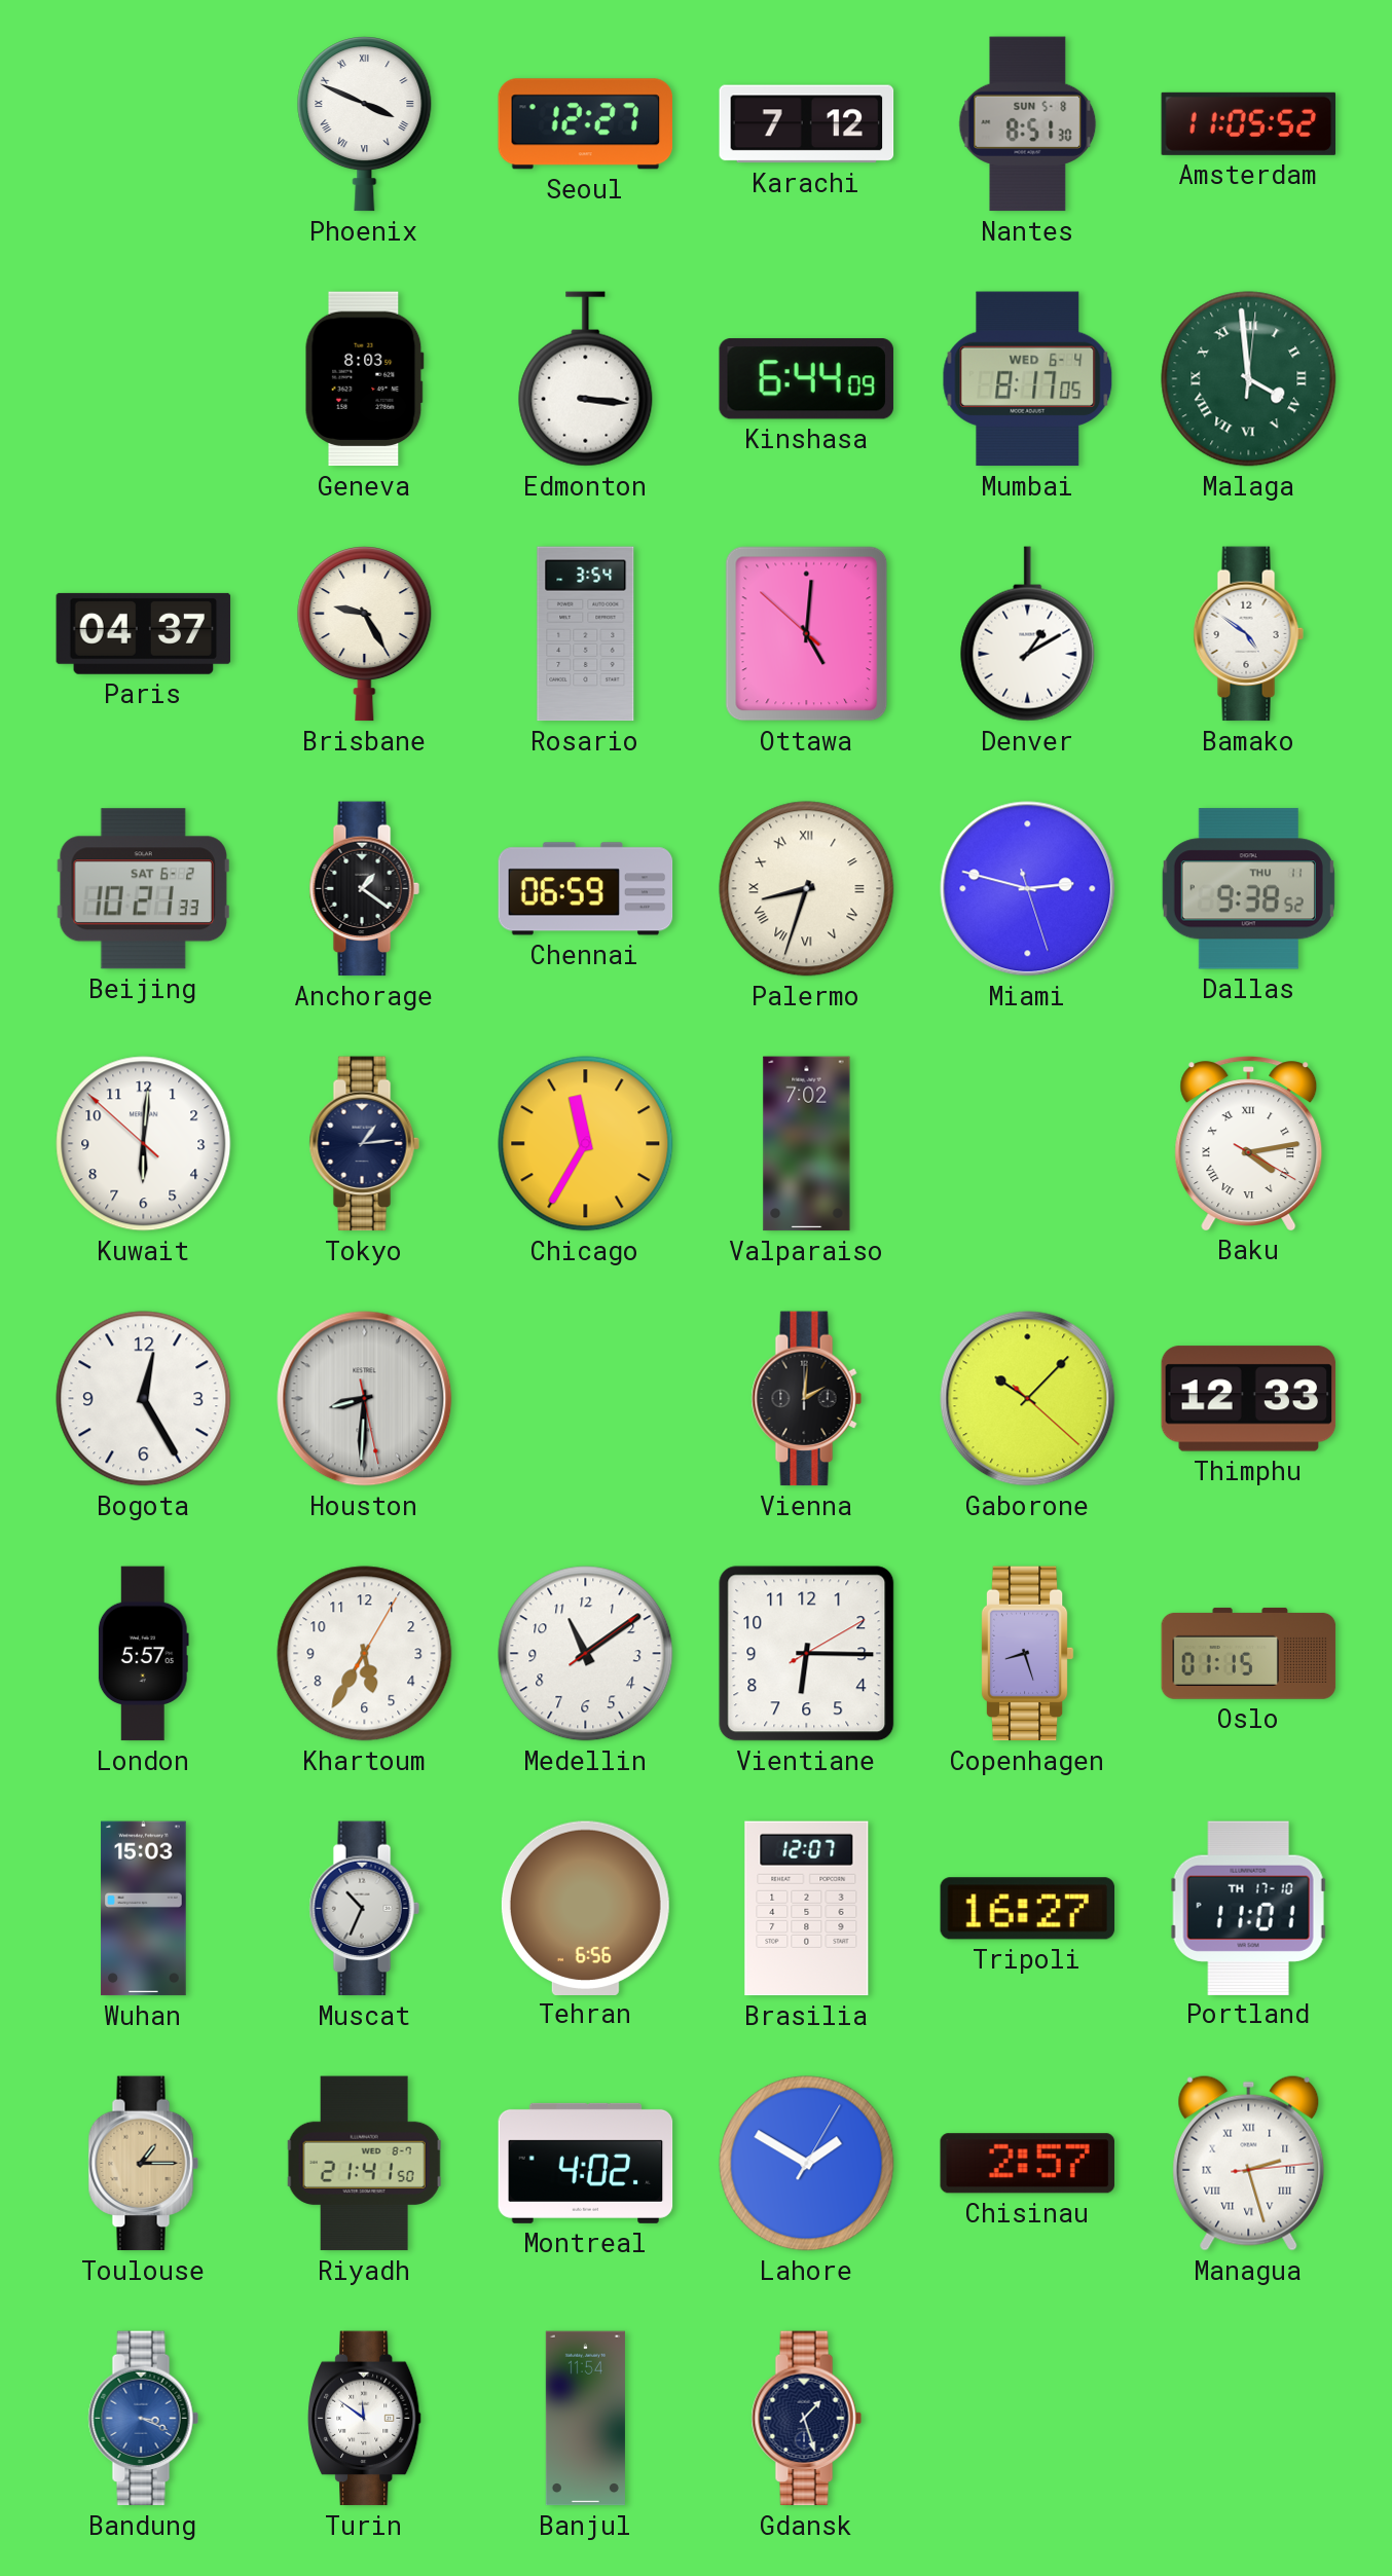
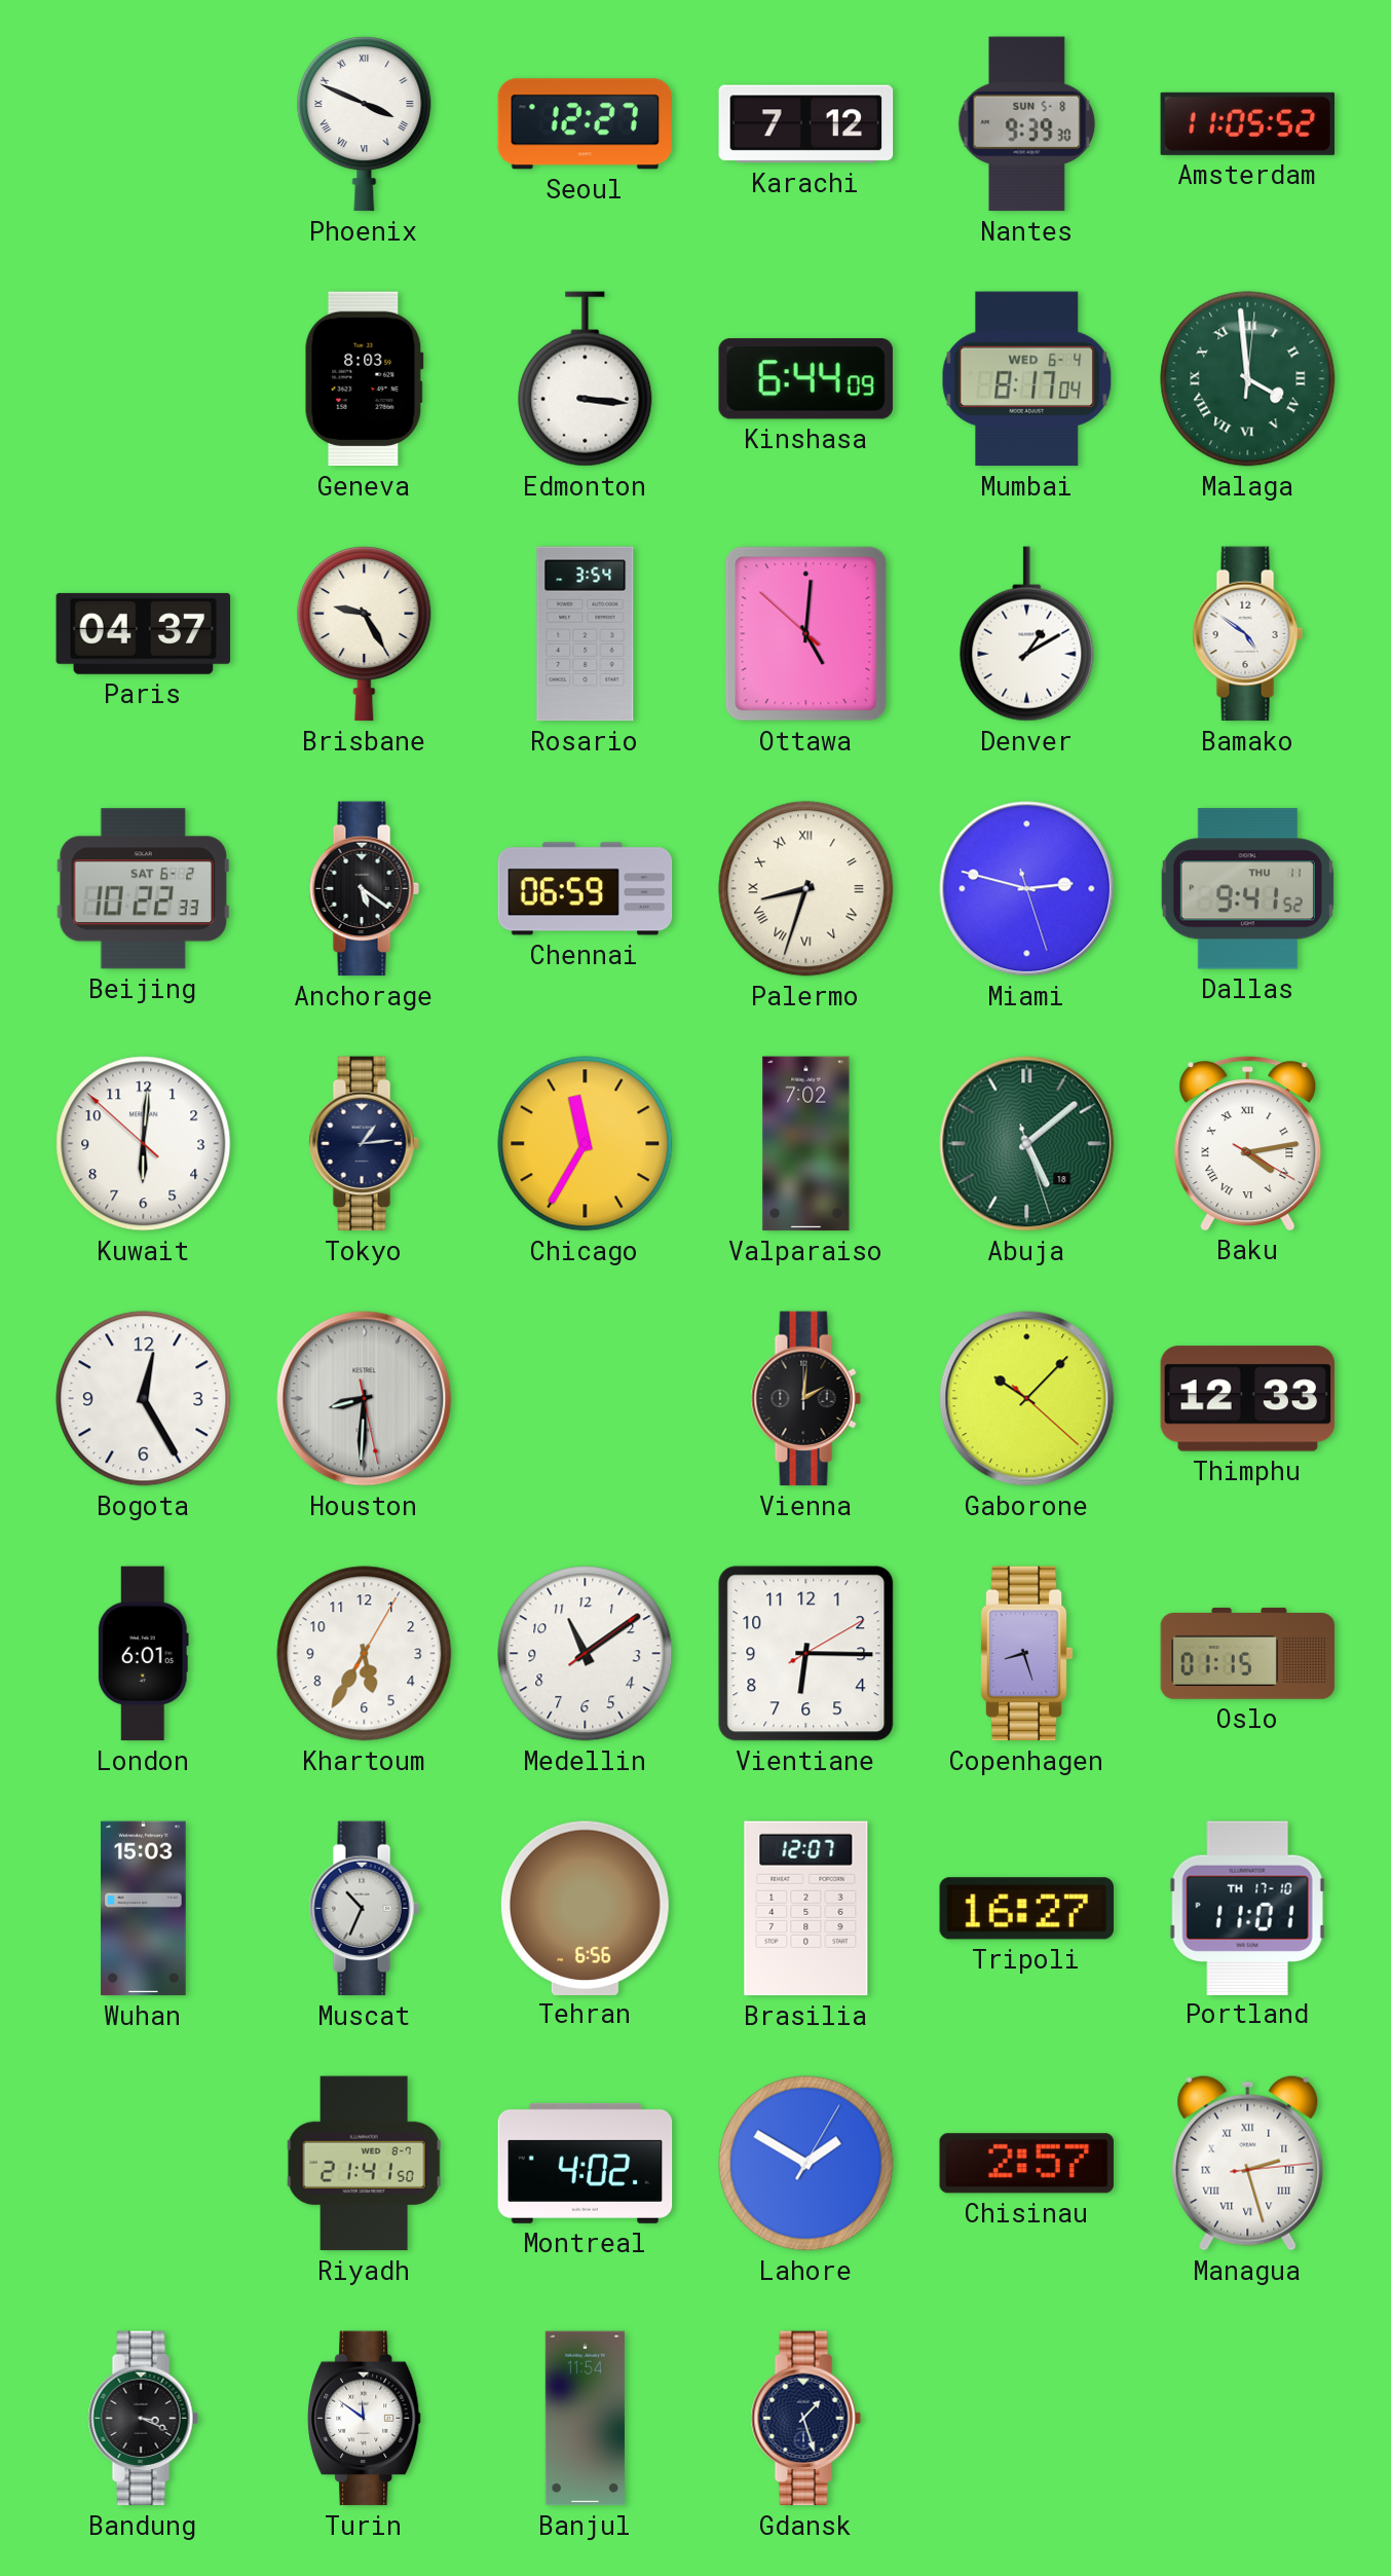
Nantes: 8:51 -> 9:39 (1027, 124)
Mumbai: 8:17:05 -> 8:17:04 (1027, 379)
Beijing: 10:21 -> 10:22 (143, 889)
Anchorage: 1:21 -> 5:21 (364, 889)
Dallas: 9:38 -> 9:41 (1247, 889)
Abuja: none -> 5:08 (1027, 1144)
London: 5:57 -> 6:01 (143, 1654)
Toulouse: 1:15 -> none (143, 2164)
Bandung dial: blue -> black (143, 2419)
